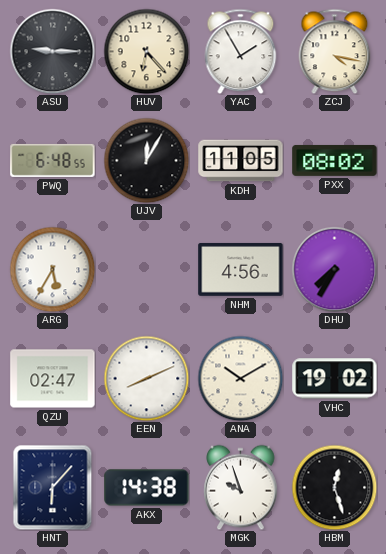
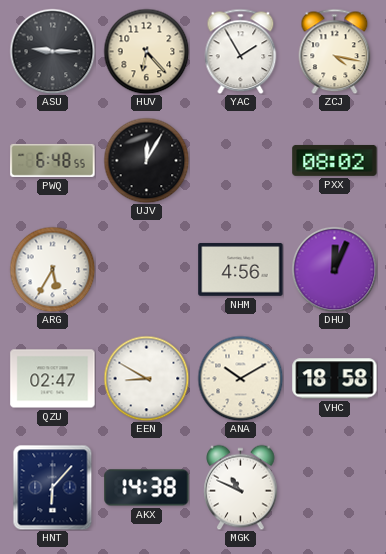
KDH: 11:05 -> none (241, 161)
DHU: 7:35 -> 12:04 (334, 269)
EEN: 8:11 -> 8:50 (146, 378)
VHC: 19:02 -> 18:58 (335, 379)
MGK: 9:57 -> 10:49 (241, 487)
HBM: 12:27 -> none (334, 487)
